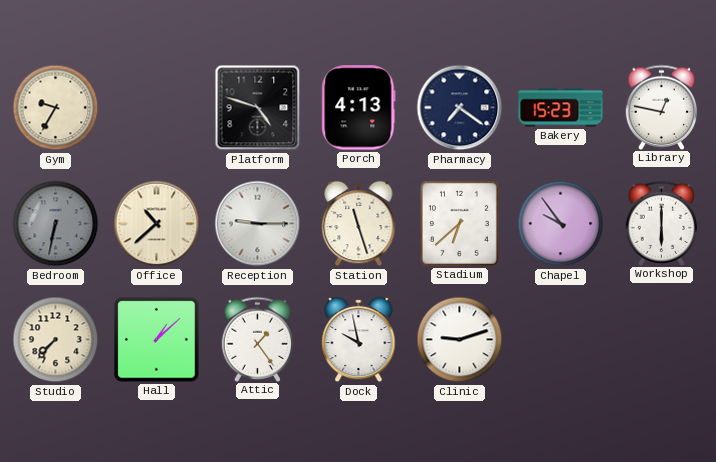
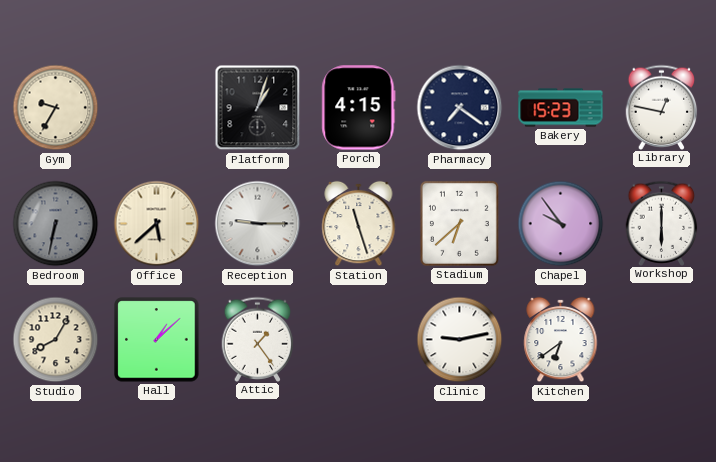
Platform: 4:48 -> 1:03 (258, 108)
Porch: 4:13 -> 4:15 (359, 108)
Office: 10:38 -> 5:38 (157, 224)
Studio: 7:37 -> 8:05 (56, 340)
Dock: 9:58 -> none (359, 340)
Clinic: 9:12 -> 9:13 (460, 340)
Kitchen: none -> 6:39 (561, 340)
